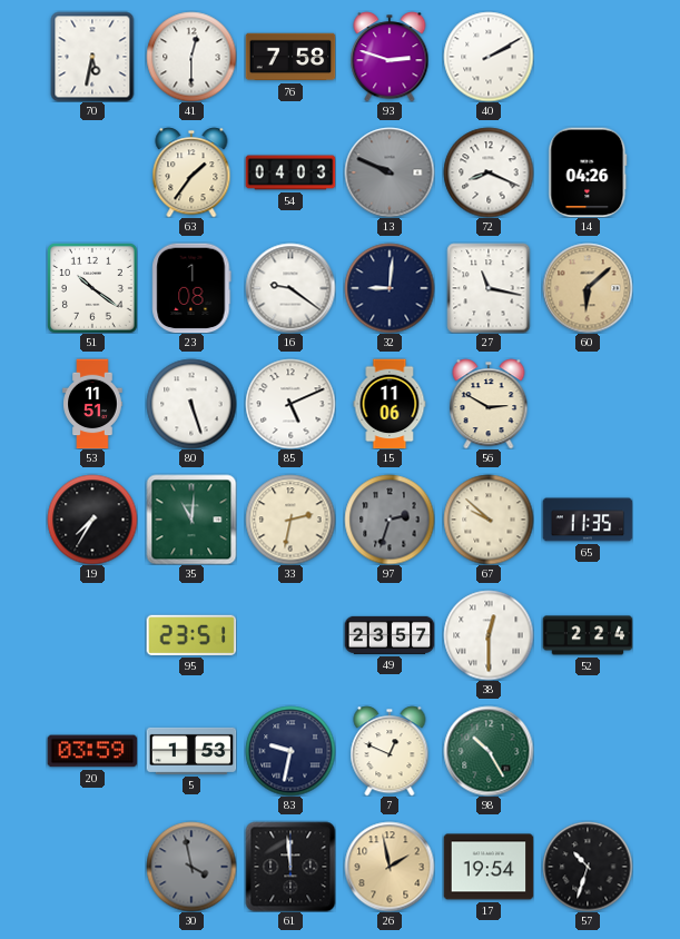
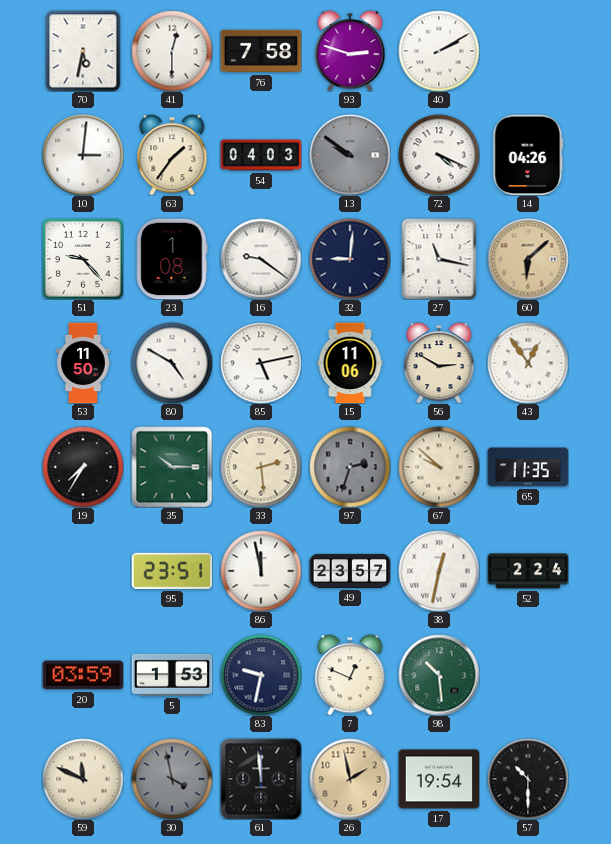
10: none -> 3:01 (83, 155)
13: 9:49 -> 9:51 (350, 155)
72: 8:19 -> 4:19 (439, 155)
51: 10:21 -> 9:23 (83, 259)
53: 11:51 -> 11:50 (83, 363)
80: 5:27 -> 4:50 (172, 363)
85: 5:11 -> 5:13 (261, 363)
43: none -> 12:54 (528, 363)
35: 11:01 -> 10:15 (172, 467)
33: 2:32 -> 2:29 (261, 467)
86: none -> 11:58 (261, 571)
38: 12:30 -> 12:32 (439, 571)
98: 10:25 -> 10:29 (439, 675)
59: none -> 11:49 (83, 779)
57: 10:33 -> 10:30 (528, 779)
